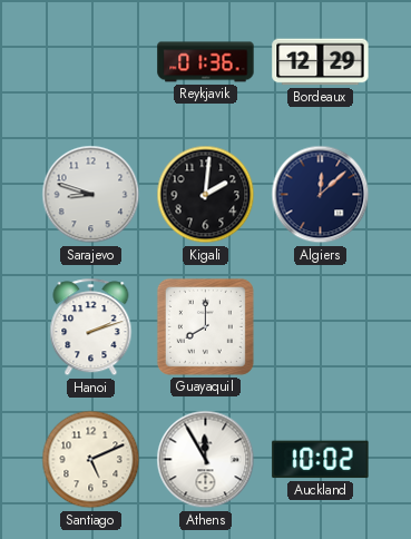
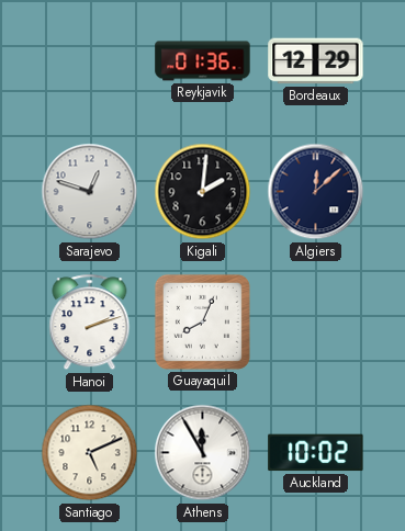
Sarajevo: 8:48 -> 12:48 (90, 192)
Guayaquil: 8:00 -> 8:04 (202, 321)
